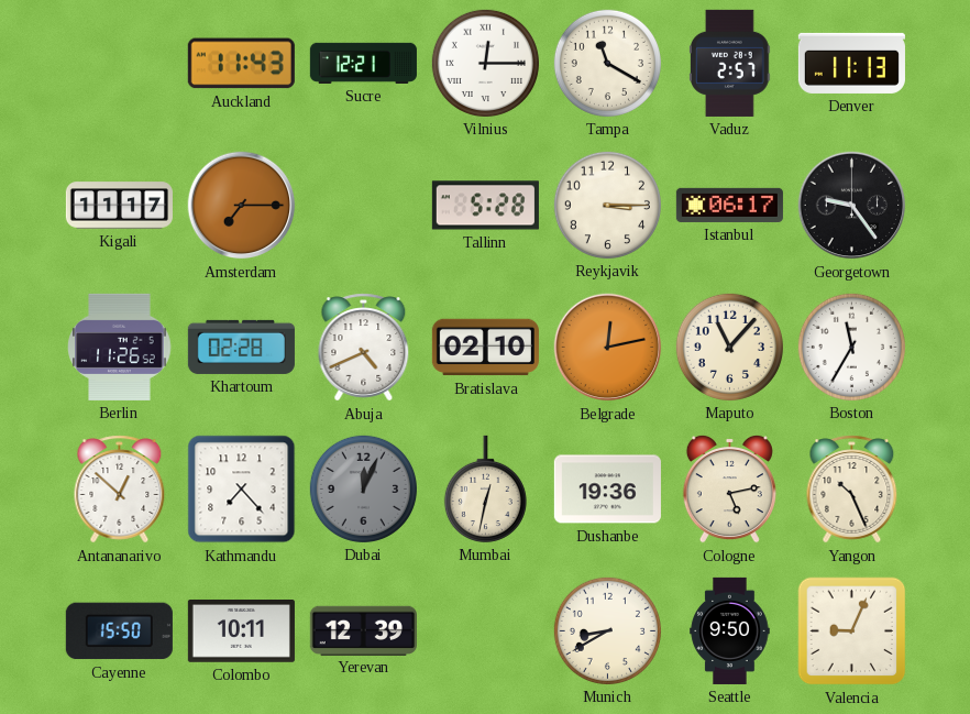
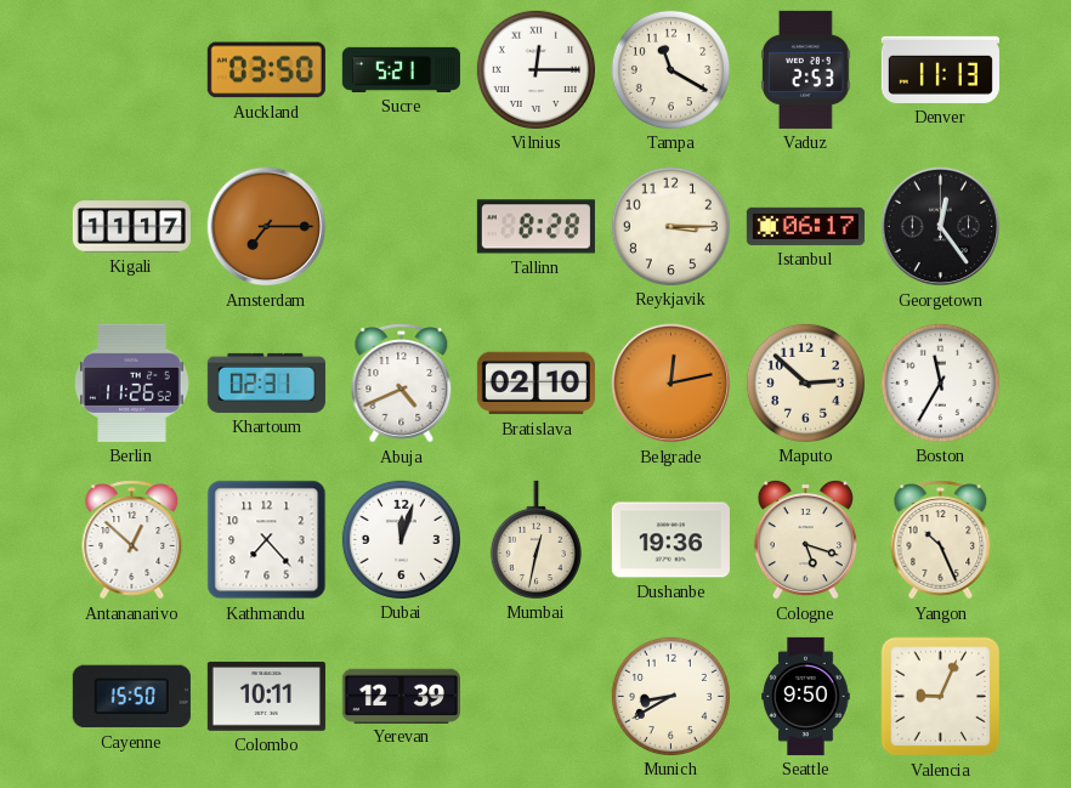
Auckland: 11:43 -> 03:50 (266, 70)
Sucre: 12:21 -> 5:21 (401, 69)
Vaduz: 2:57 -> 2:53 (806, 69)
Tallinn: 5:28 -> 8:28 (535, 227)
Georgetown: 9:24 -> 12:24 (941, 227)
Khartoum: 02:28 -> 02:31 (266, 382)
Maputo: 11:07 -> 2:52 (805, 382)
Dubai: 12:04 -> 12:03 (401, 539)
Dubai dial: grey -> white (401, 539)
Cologne: 5:13 -> 5:18 (805, 539)
